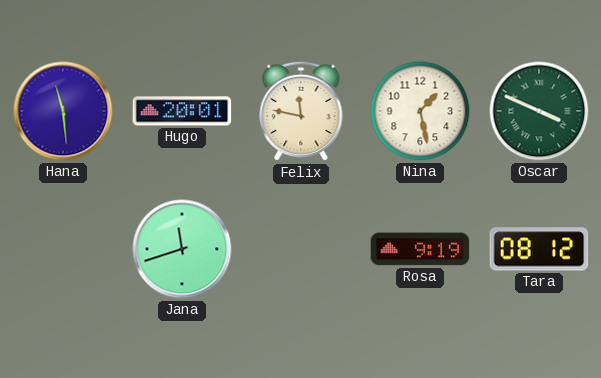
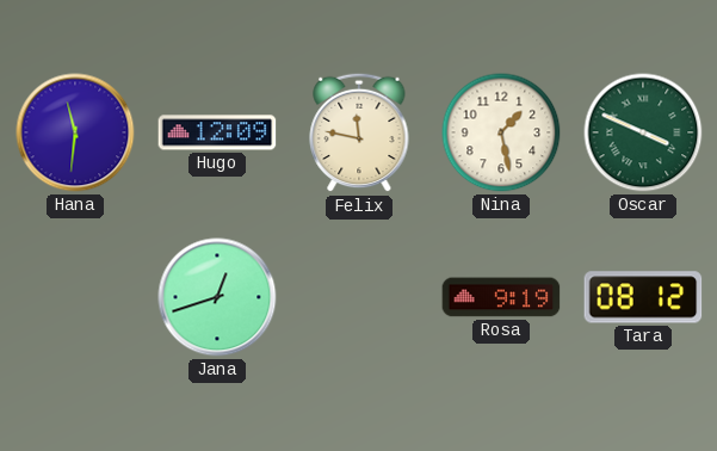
Hana: 11:29 -> 11:31 (75, 132)
Hugo: 20:01 -> 12:09 (217, 132)
Jana: 11:42 -> 12:42 (217, 297)
